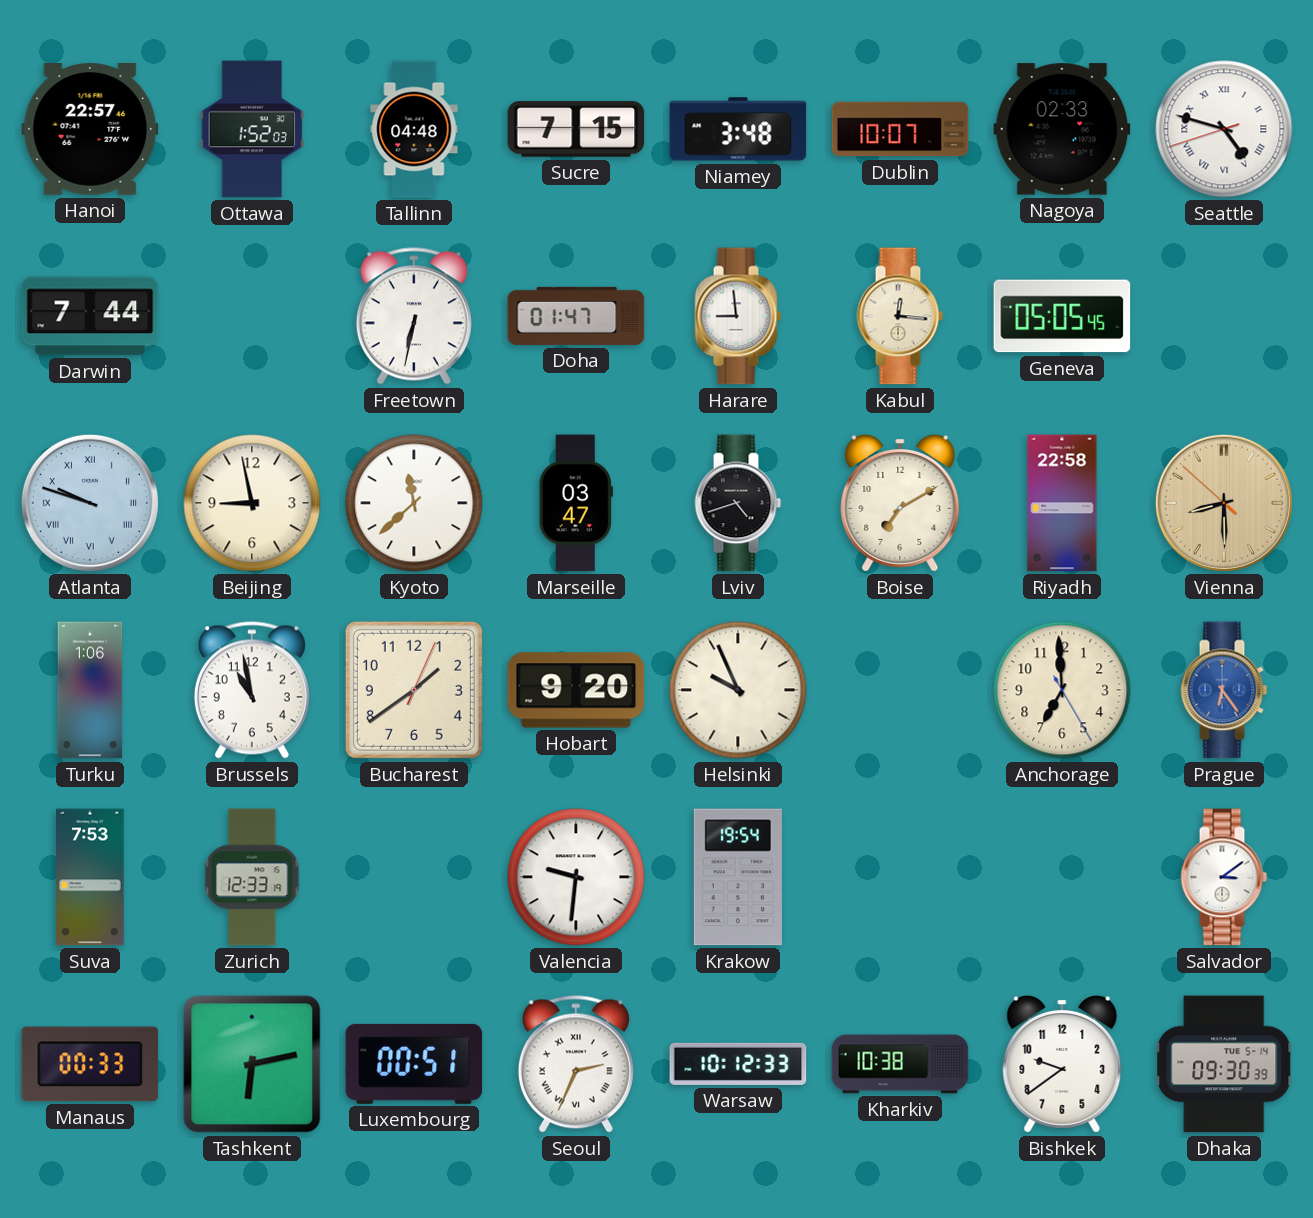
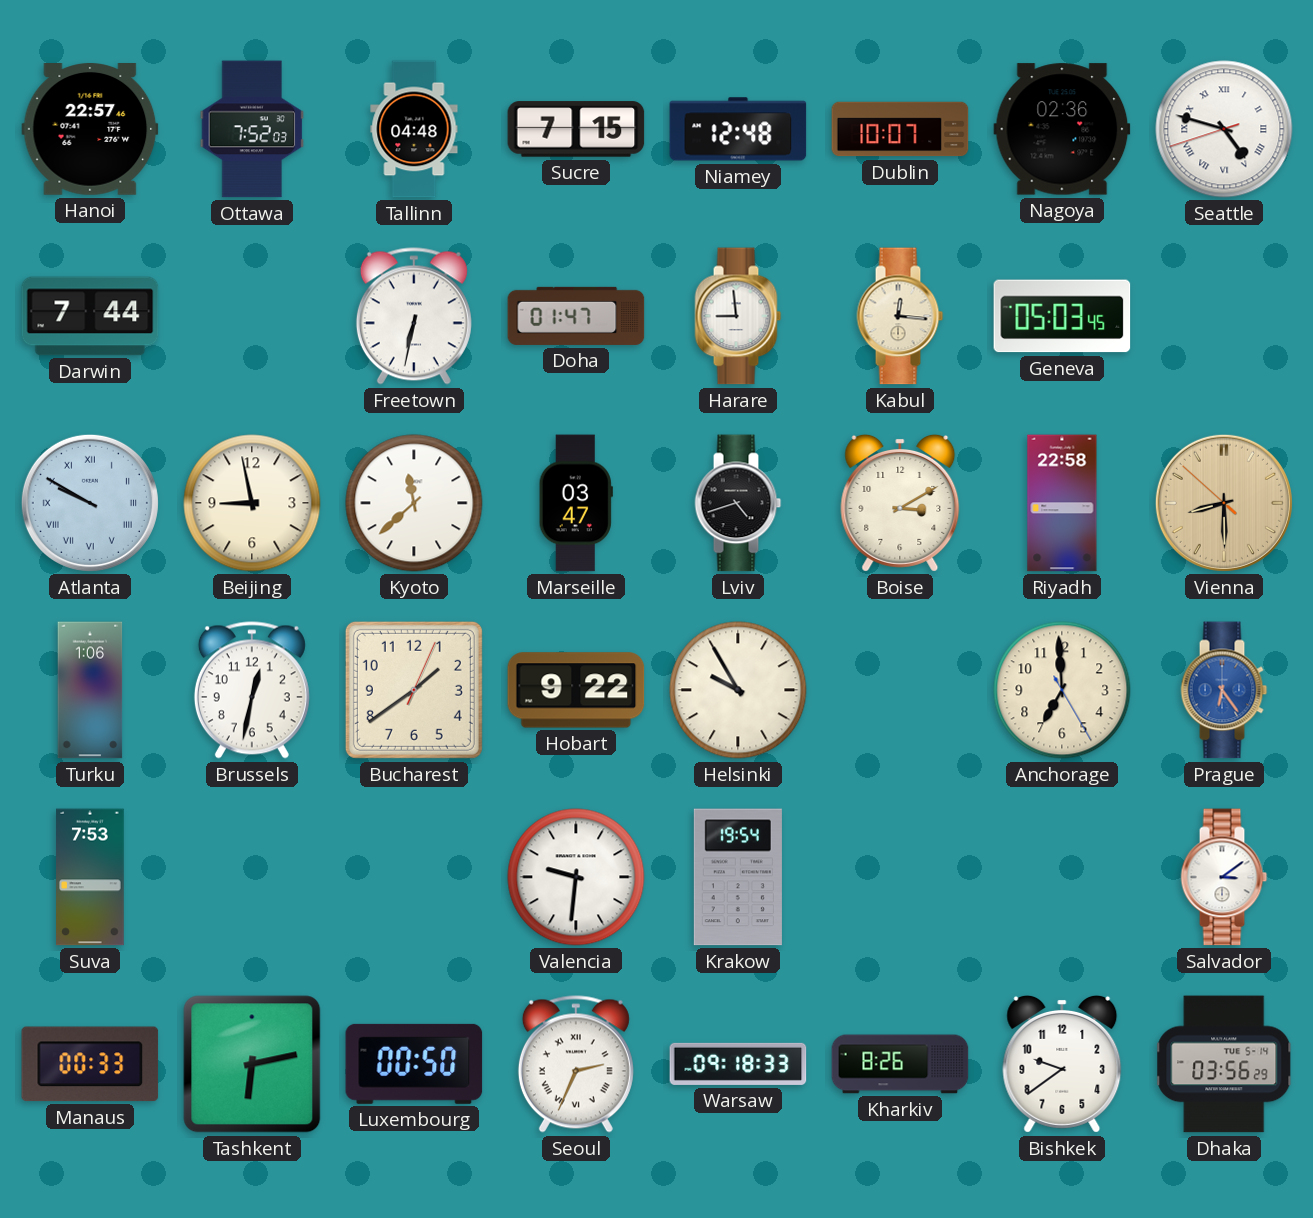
Ottawa: 1:52 -> 7:52 (252, 129)
Niamey: 3:48 -> 12:48 (738, 129)
Nagoya: 02:33 -> 02:36 (1062, 129)
Geneva: 05:05 -> 05:03 (1062, 316)
Atlanta: 9:48 -> 9:50 (90, 503)
Boise: 7:10 -> 3:10 (900, 504)
Brussels: 10:58 -> 12:32 (252, 690)
Hobart: 9:20 -> 9:22 (576, 690)
Helsinki: 9:56 -> 9:55 (738, 690)
Zurich: 12:33 -> none (252, 877)
Luxembourg: 00:51 -> 00:50 (414, 1064)
Warsaw: 10:12 -> 09:18 (738, 1064)
Kharkiv: 10:38 -> 8:26 (900, 1064)
Dhaka: 09:30 -> 03:56 (1224, 1064)
